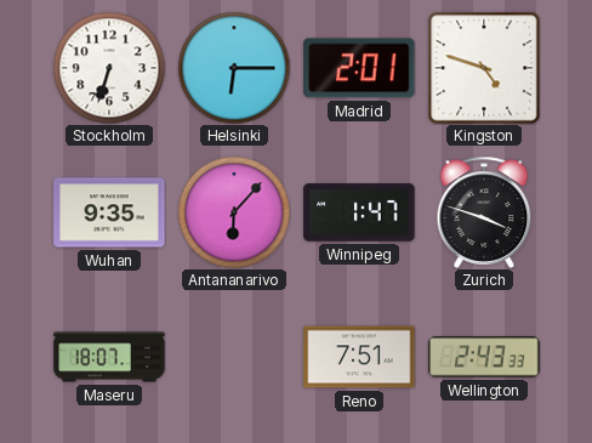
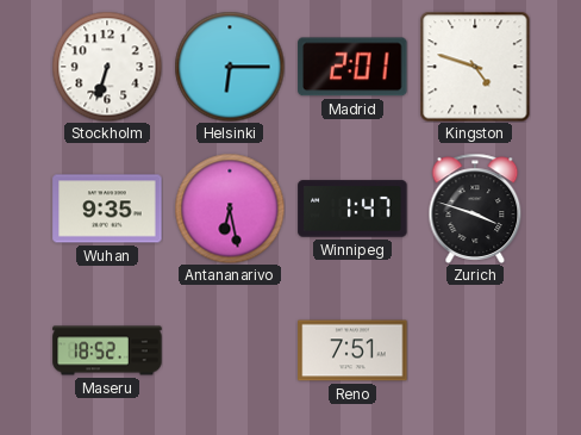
Antananarivo: 6:07 -> 6:28 (230, 209)
Maseru: 18:07 -> 18:52 (107, 350)
Wellington: 2:43 -> none (484, 357)
